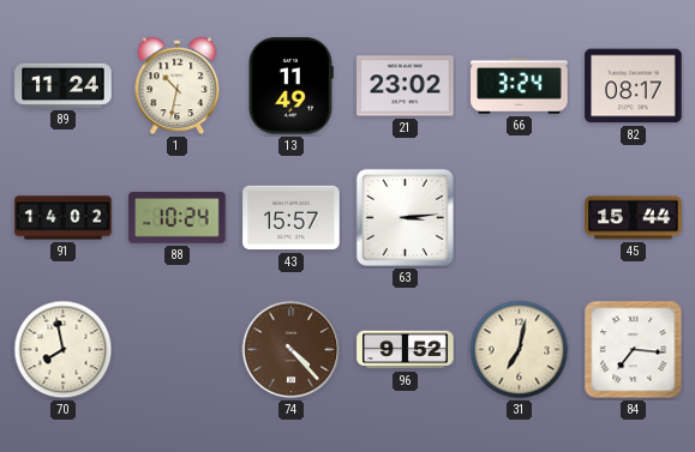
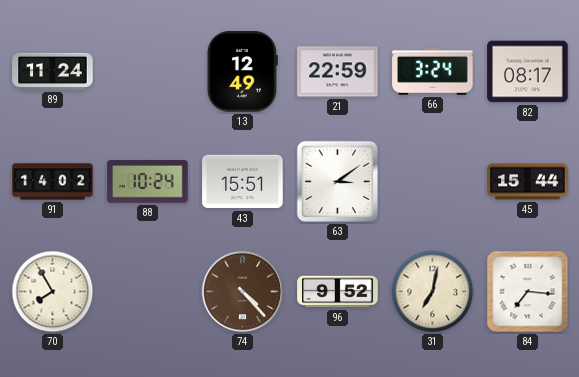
1: 10:32 -> none (178, 86)
13: 11:49 -> 12:49 (242, 72)
21: 23:02 -> 22:59 (338, 72)
43: 15:57 -> 15:51 (243, 182)
63: 3:14 -> 3:09 (337, 181)
70: 7:58 -> 7:55 (53, 292)
